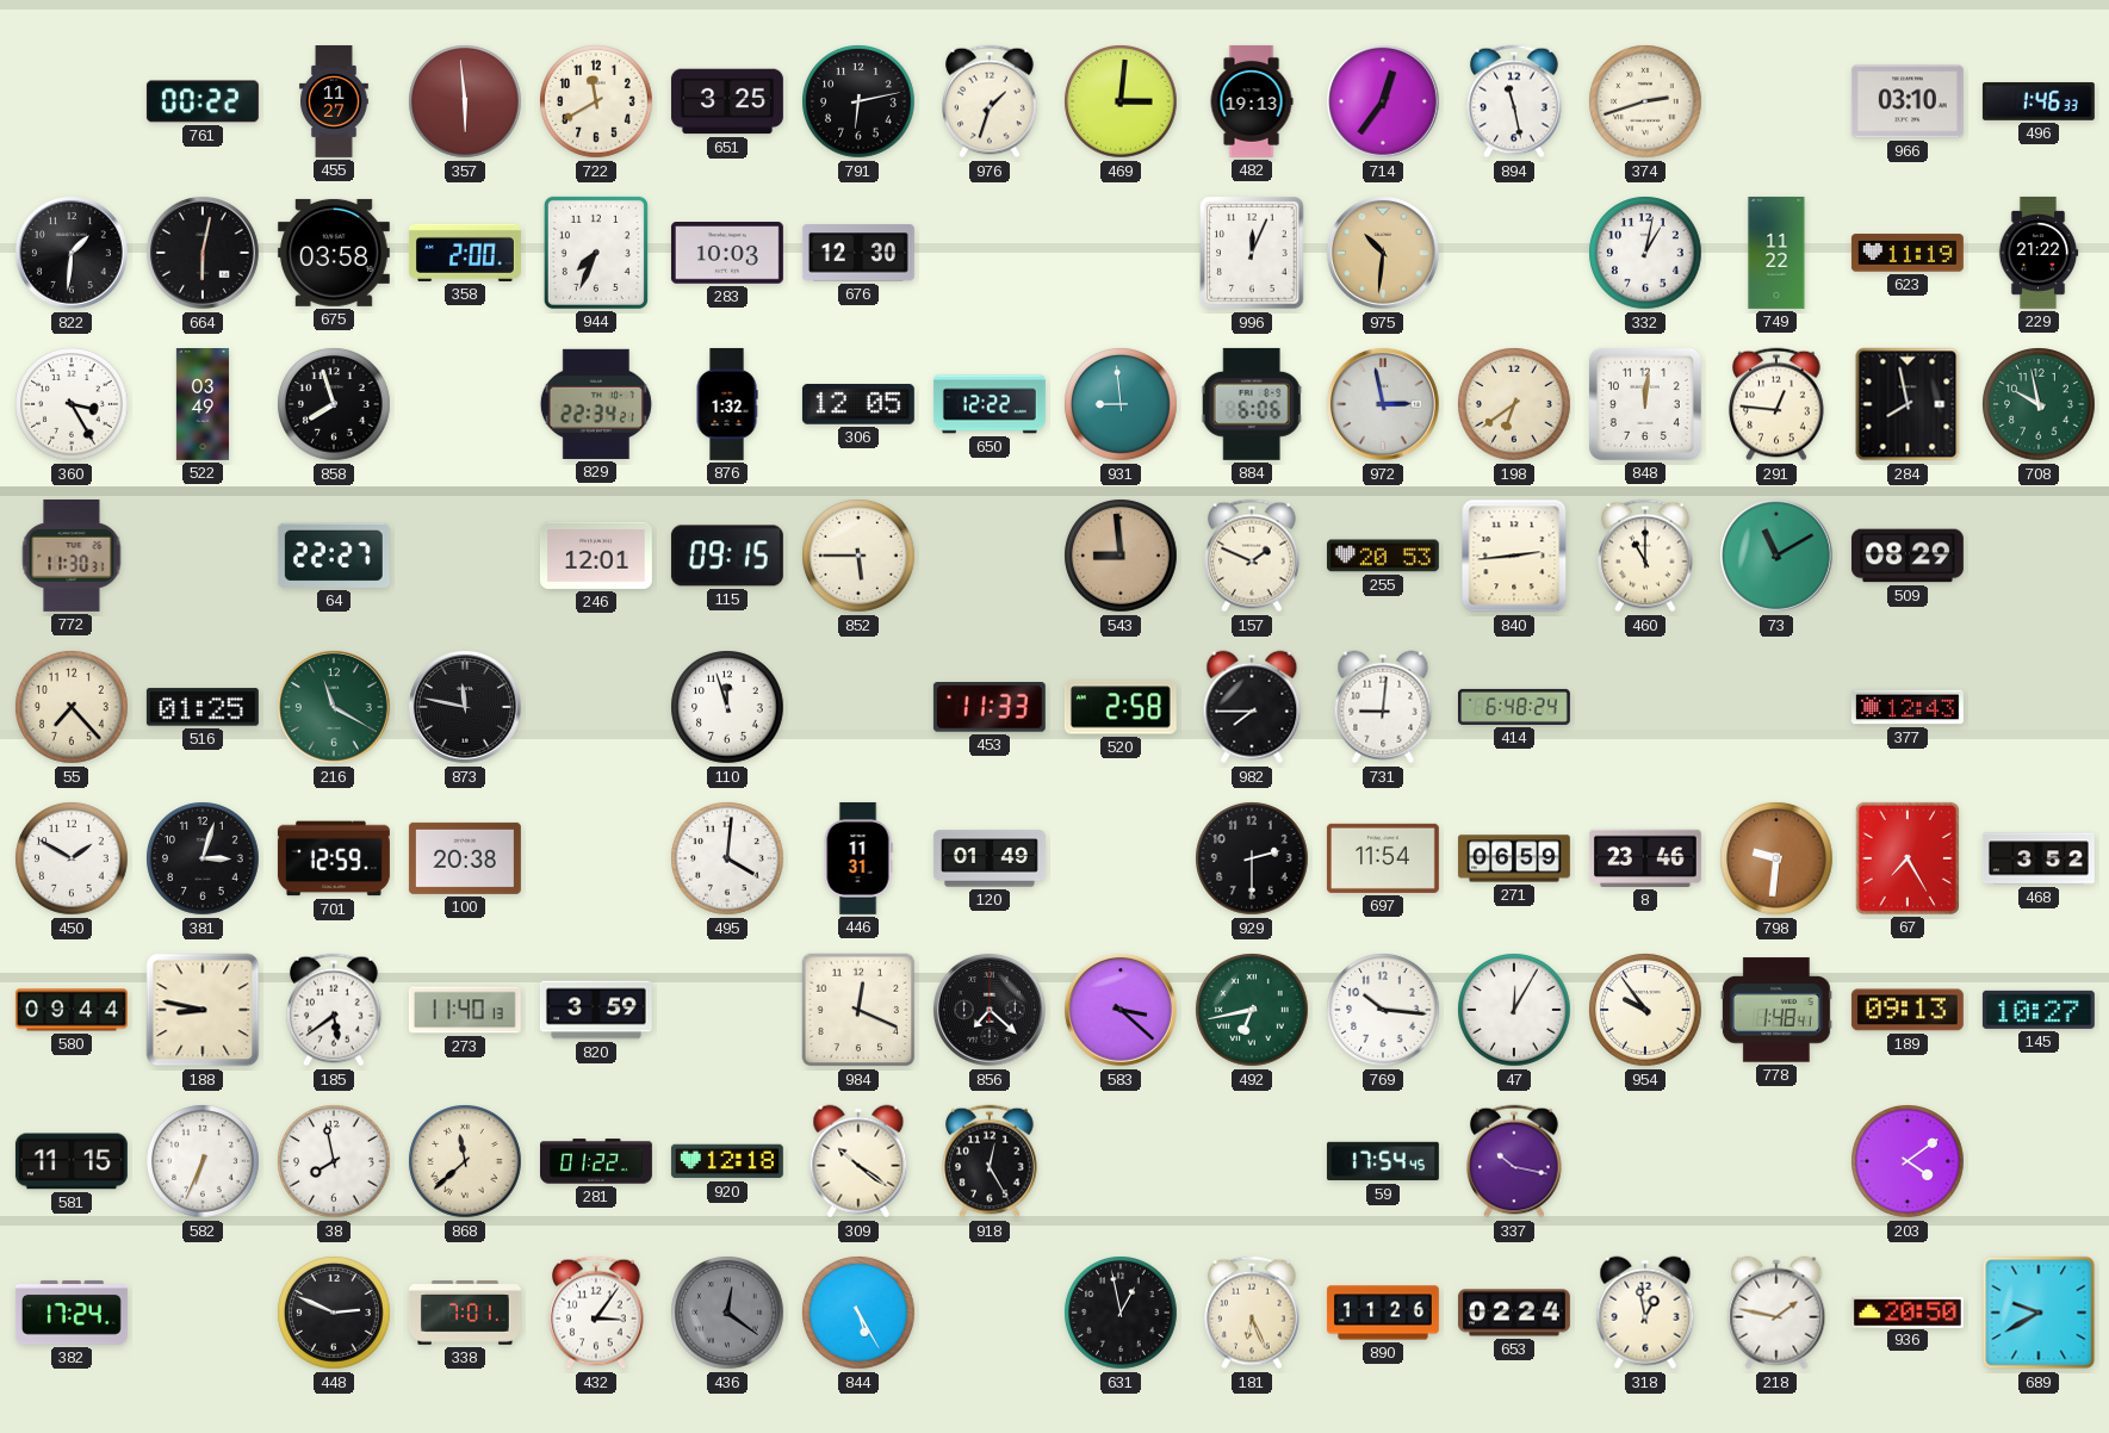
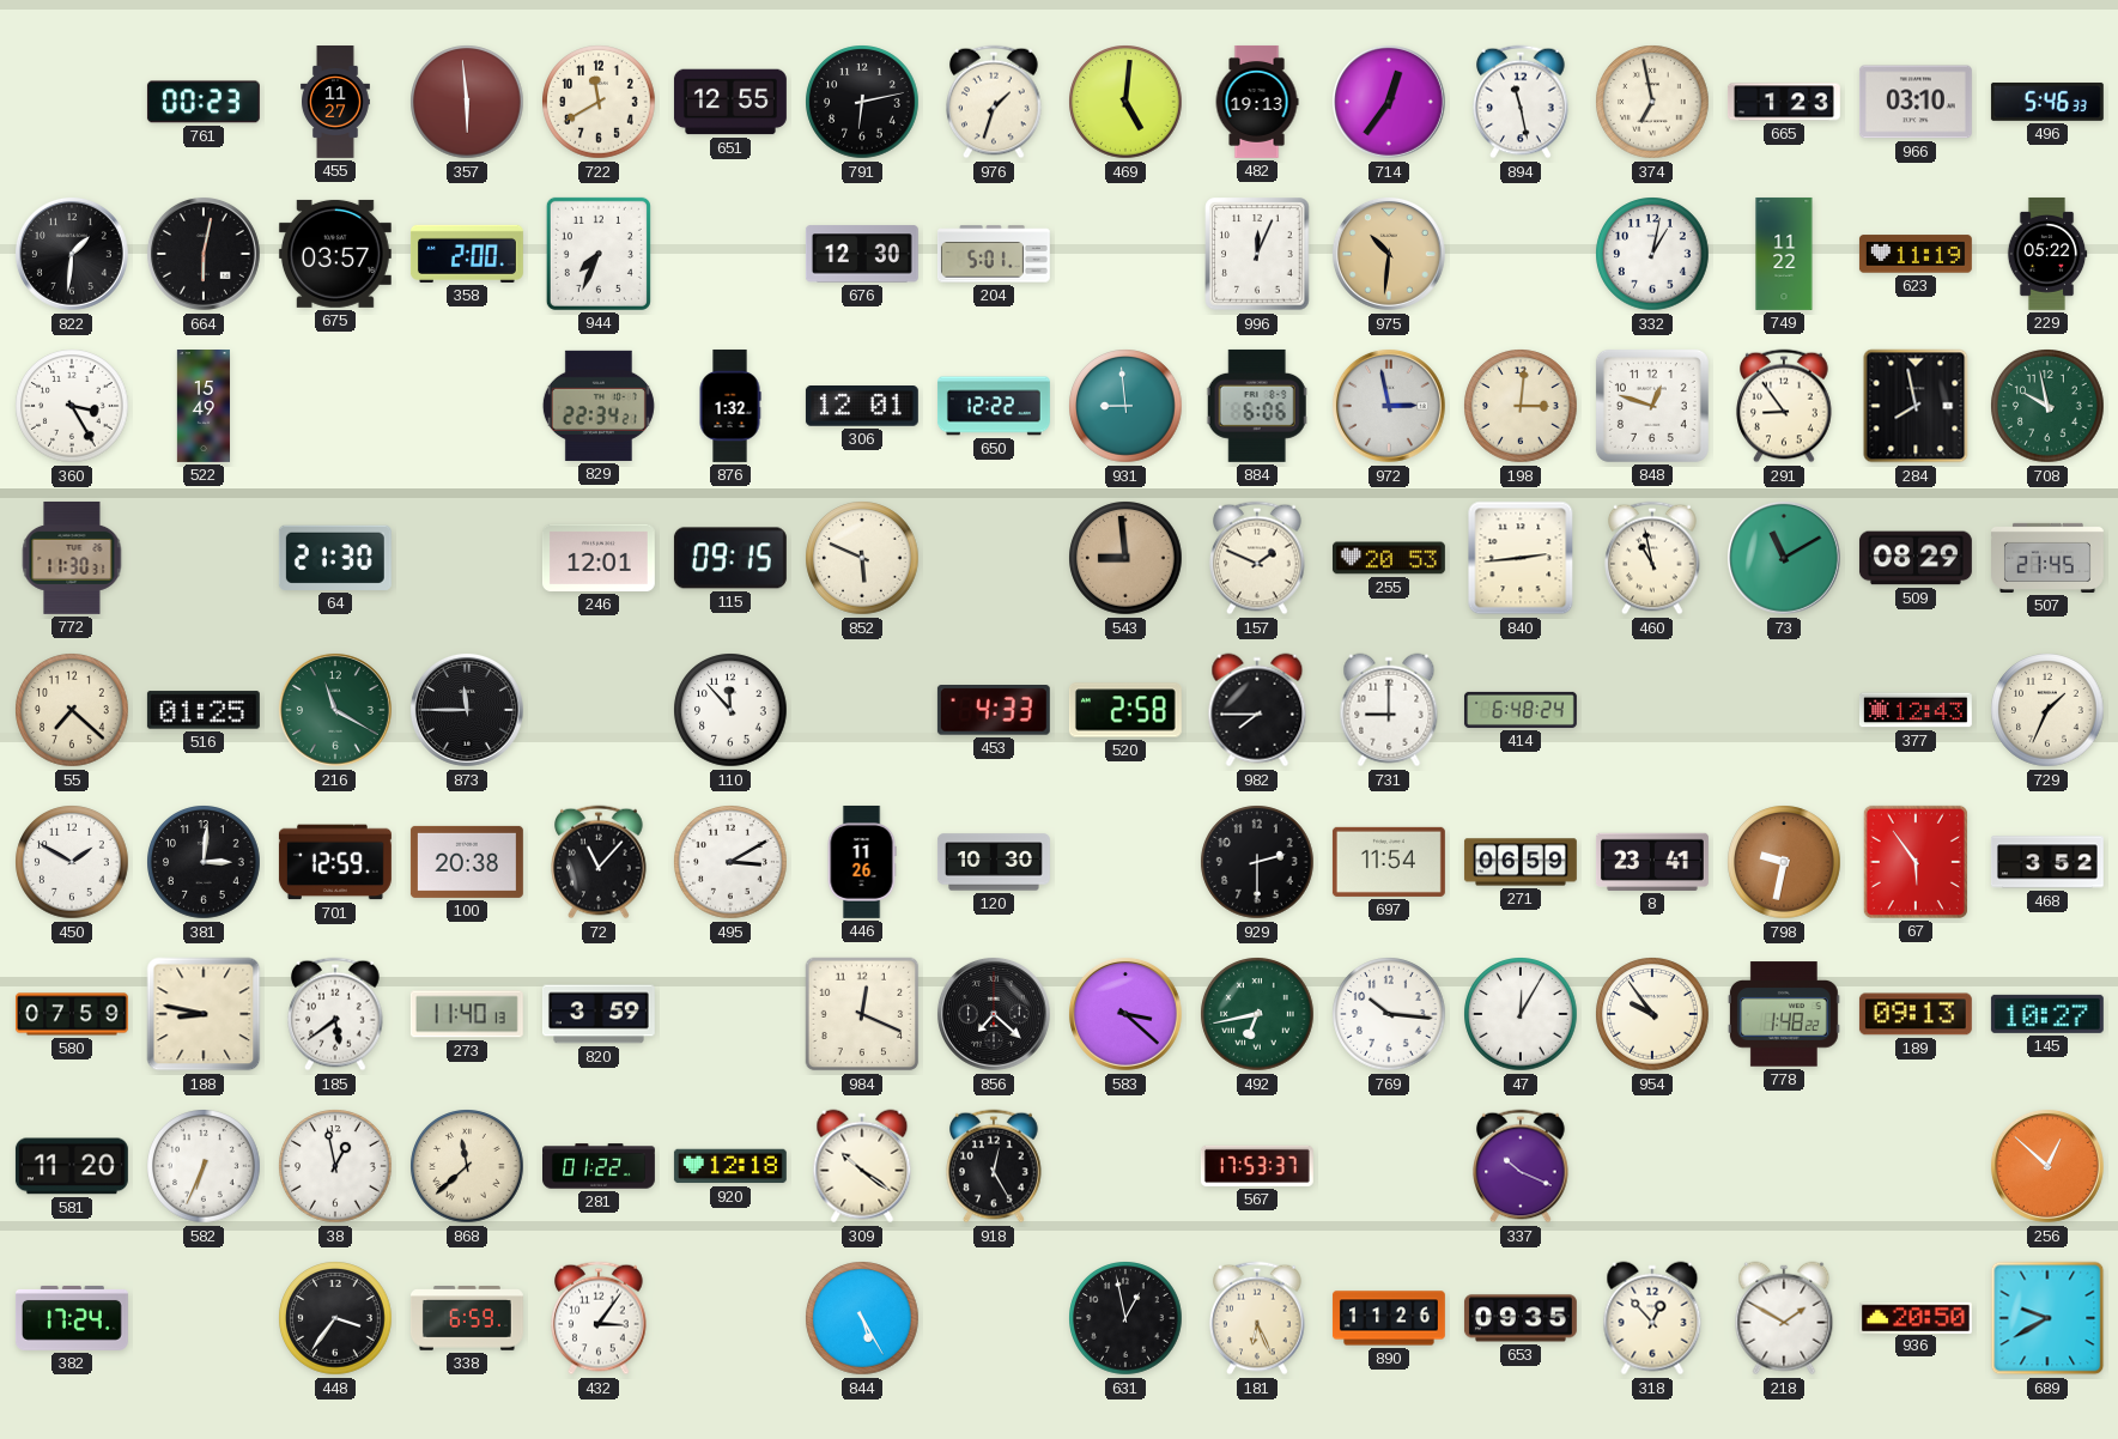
761: 00:22 -> 00:23 (204, 102)
651: 3:25 -> 12:55 (730, 102)
469: 3:01 -> 5:01 (1125, 102)
374: 2:42 -> 6:58 (1652, 102)
665: none -> 1:23 (1784, 102)
496: 1:46 -> 5:46 (2047, 102)
675: 03:58 -> 03:57 (335, 254)
283: 10:03 -> none (727, 253)
204: none -> 5:01 (994, 254)
229: 21:22 -> 05:22 (2047, 254)
522: 03:49 -> 15:49 (204, 407)
858: 7:57 -> none (334, 404)
306: 12:05 -> 12:01 (862, 407)
198: 6:39 -> 3:01 (1521, 406)
848: 12:01 -> 12:48 (1652, 406)
291: 12:46 -> 8:54 (1784, 406)
64: 22:27 -> 21:30 (335, 558)
852: 5:45 -> 5:49 (862, 558)
460: 11:00 -> 10:58 (1652, 558)
507: none -> 21:45 (2049, 558)
55: 7:23 -> 7:22 (72, 710)
873: 11:47 -> 11:45 (467, 710)
110: 11:57 -> 11:53 (730, 710)
453: 11:33 -> 4:33 (994, 711)
731: 9:01 -> 9:00 (1389, 710)
729: none -> 1:34 (2047, 710)
381: 3:03 -> 3:01 (204, 862)
72: none -> 11:07 (599, 862)
495: 4:01 -> 3:10 (730, 862)
446: 11:31 -> 11:26 (862, 862)
120: 01:49 -> 10:30 (994, 862)
8: 23:46 -> 23:41 (1652, 862)
798: 9:31 -> 9:32 (1784, 862)
67: 7:25 -> 5:54 (1916, 862)
580: 09:44 -> 07:59 (72, 1014)
778: 1:48:41 -> 1:48:22 (1784, 1014)
581: 11:15 -> 11:20 (72, 1166)
38: 7:58 -> 12:58 (335, 1166)
567: none -> 17:53 (1257, 1166)
59: 17:54 -> none (1383, 1161)
337: 10:17 -> 10:19 (1521, 1166)
203: 4:09 -> none (1908, 1161)
256: none -> 12:52 (2047, 1166)
448: 2:49 -> 3:36 (335, 1318)
338: 7:01 -> 6:59 (467, 1318)
436: 12:21 -> none (727, 1313)
653: 02:24 -> 09:35 (1521, 1318)
318: 12:58 -> 12:53 (1652, 1318)
218: 1:47 -> 1:50 (1784, 1318)
